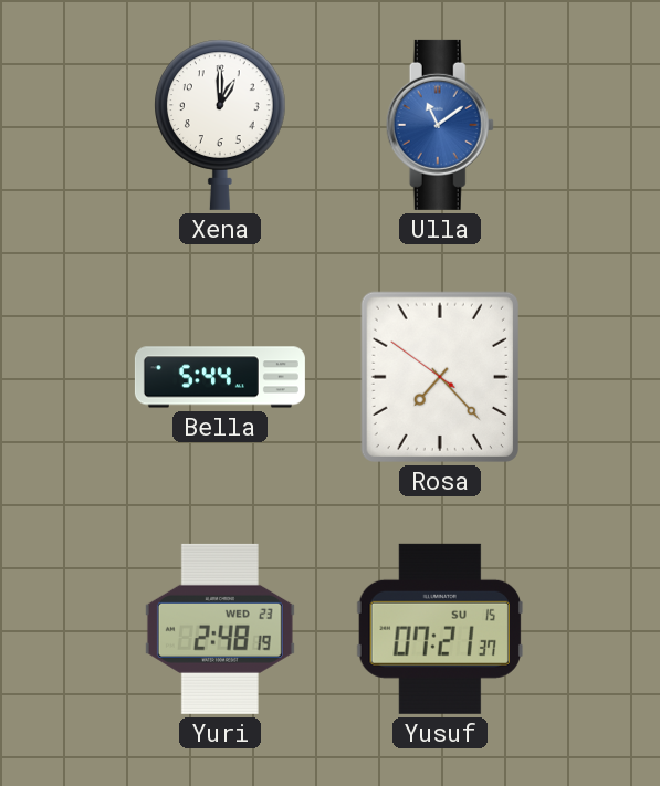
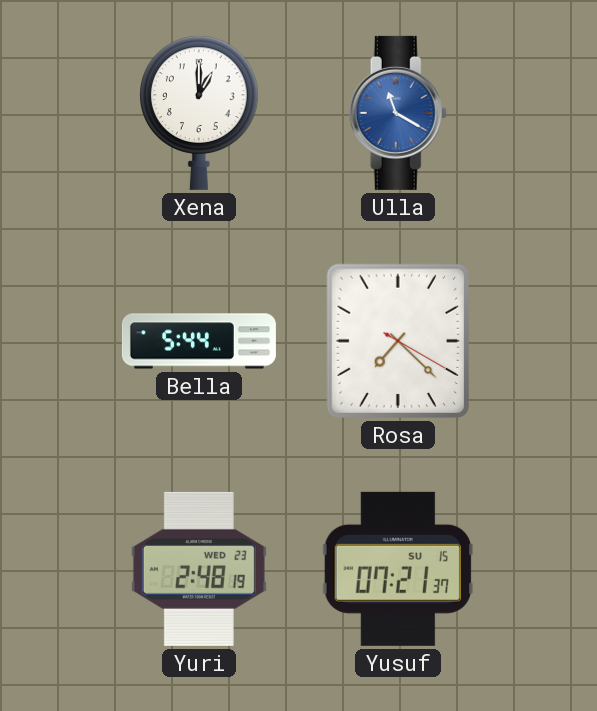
Ulla: 11:09 -> 11:20 (398, 113)
Rosa: 7:22:51 -> 7:22:20 (398, 341)
